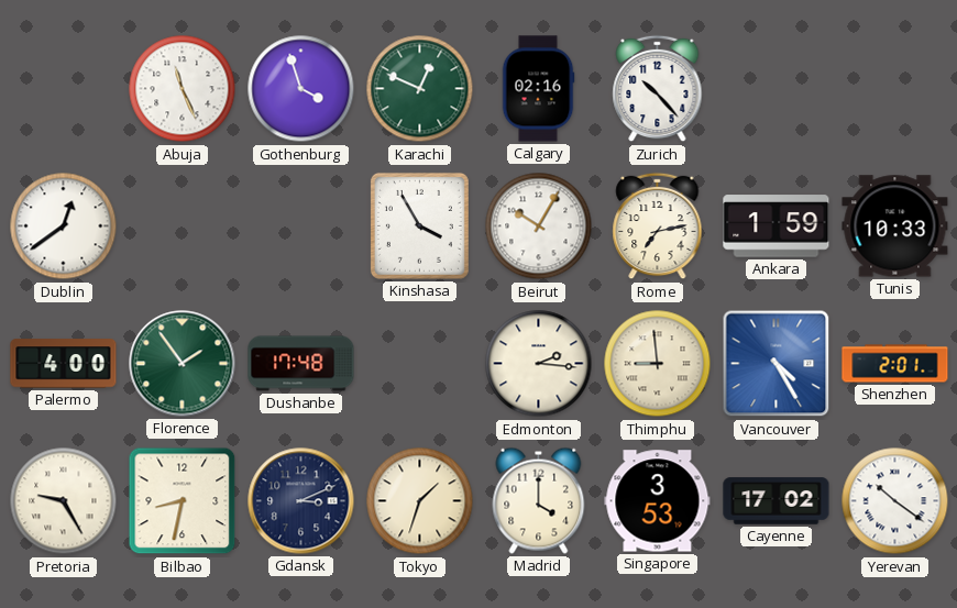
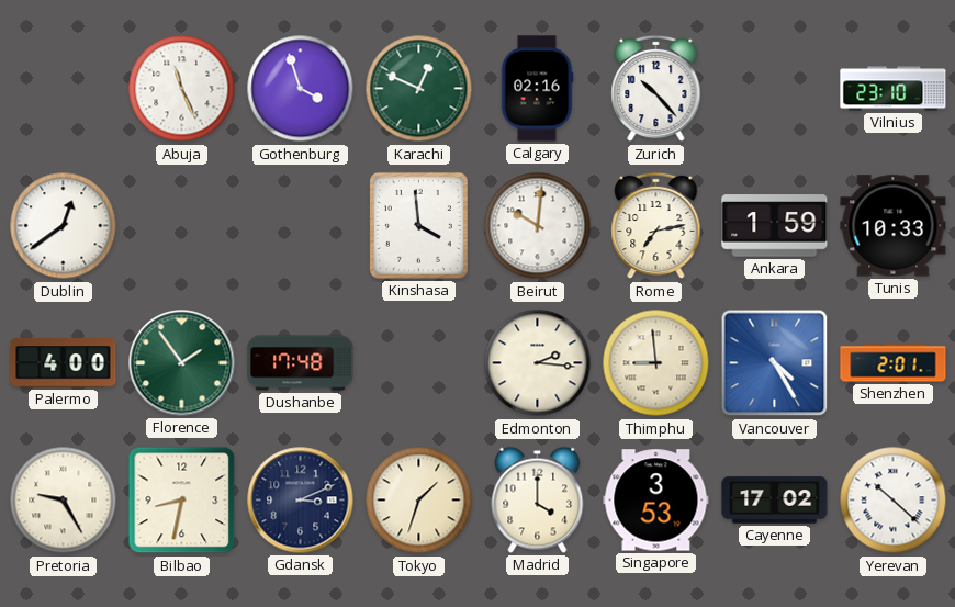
Vilnius: none -> 23:10 (894, 89)
Kinshasa: 3:55 -> 3:59 (418, 225)
Beirut: 10:05 -> 10:01 (538, 226)
Yerevan: 10:21 -> 10:22 (894, 501)
